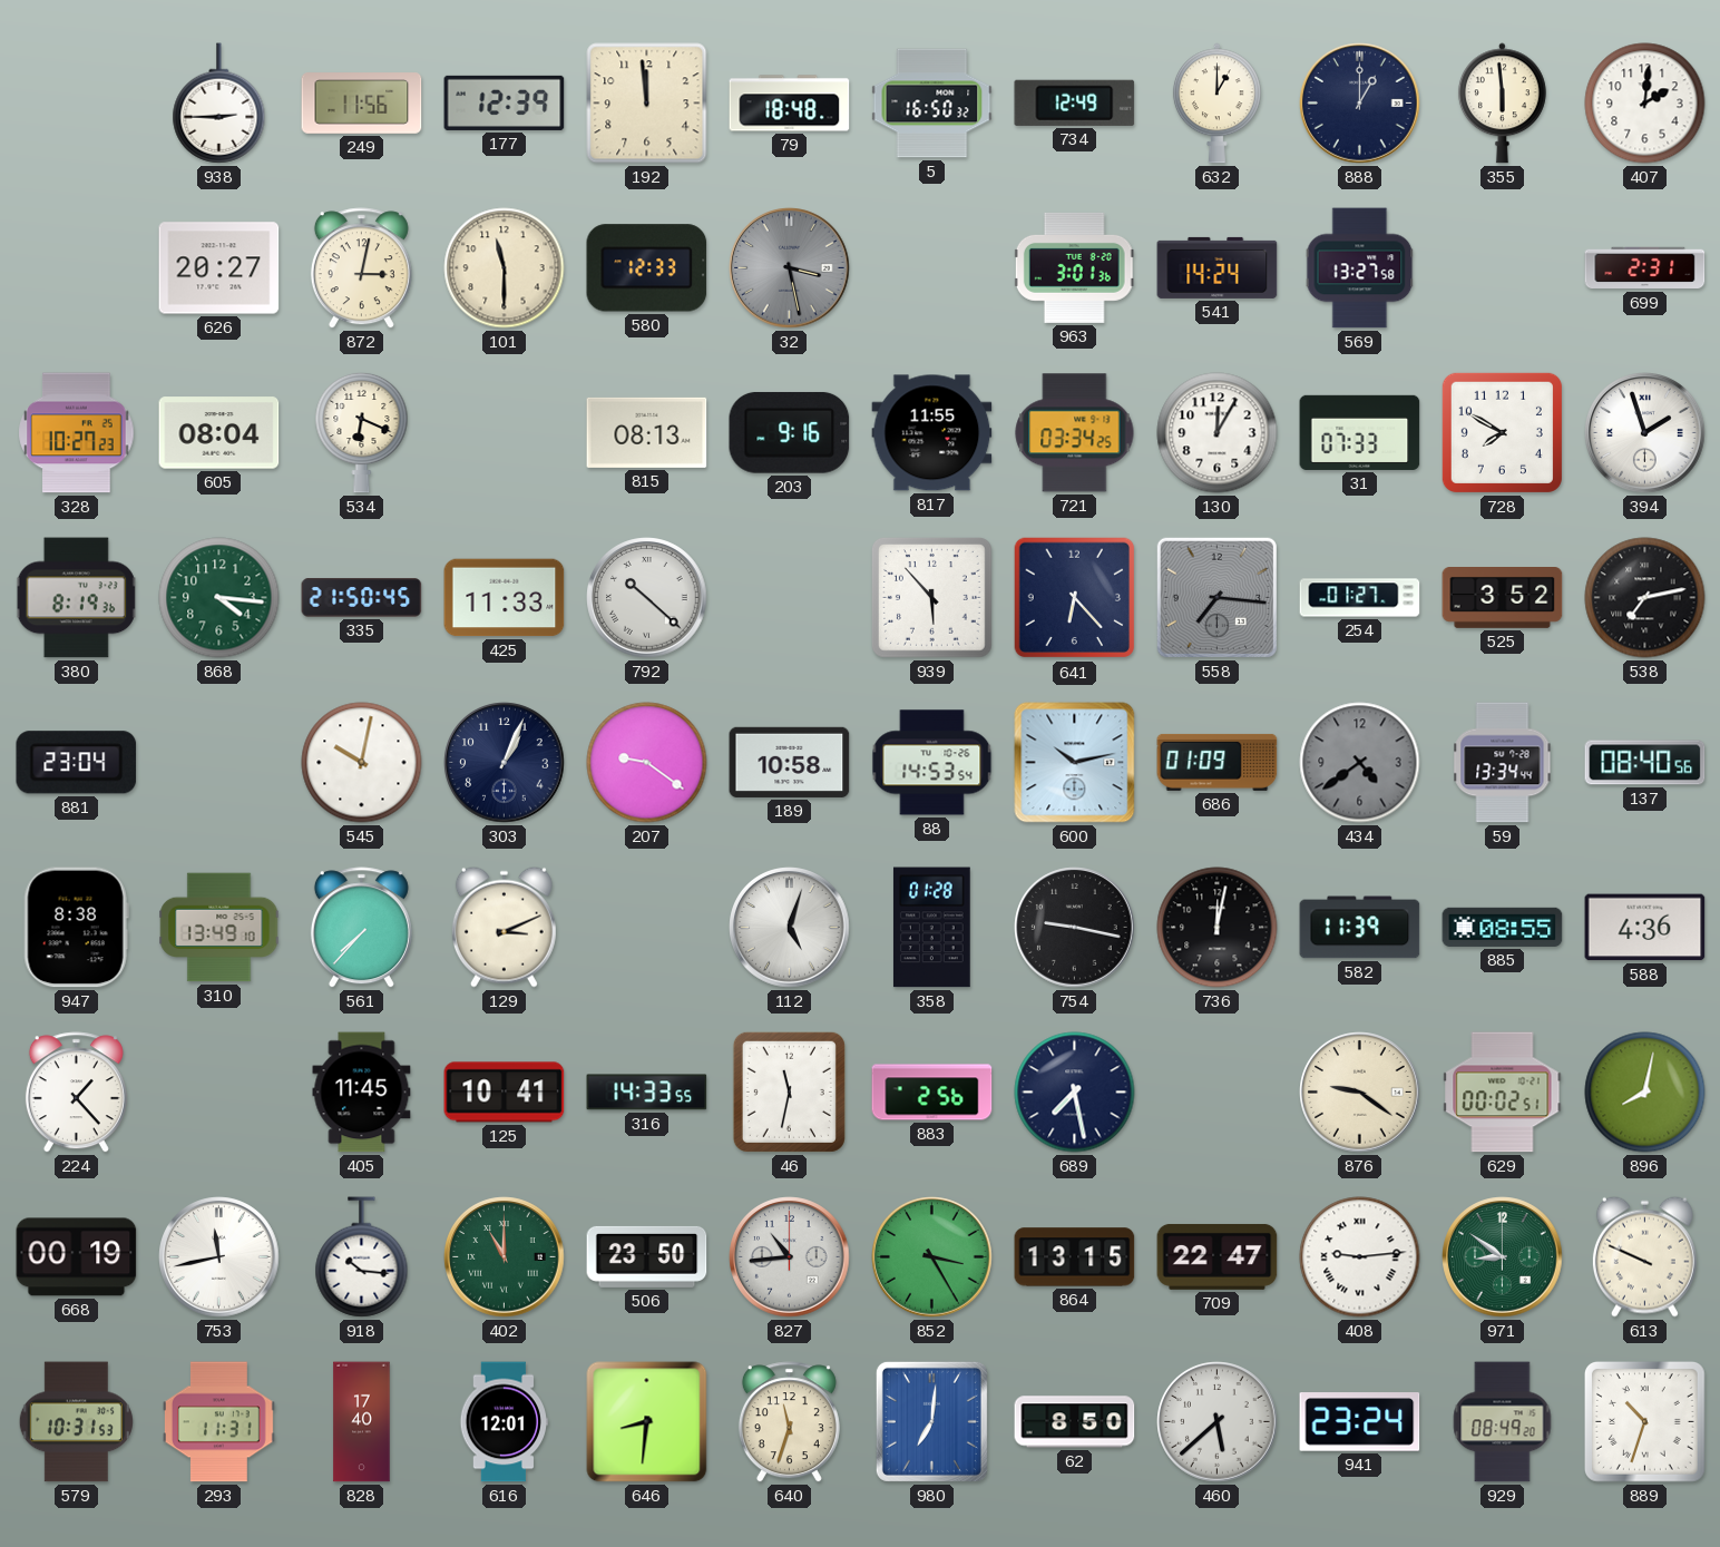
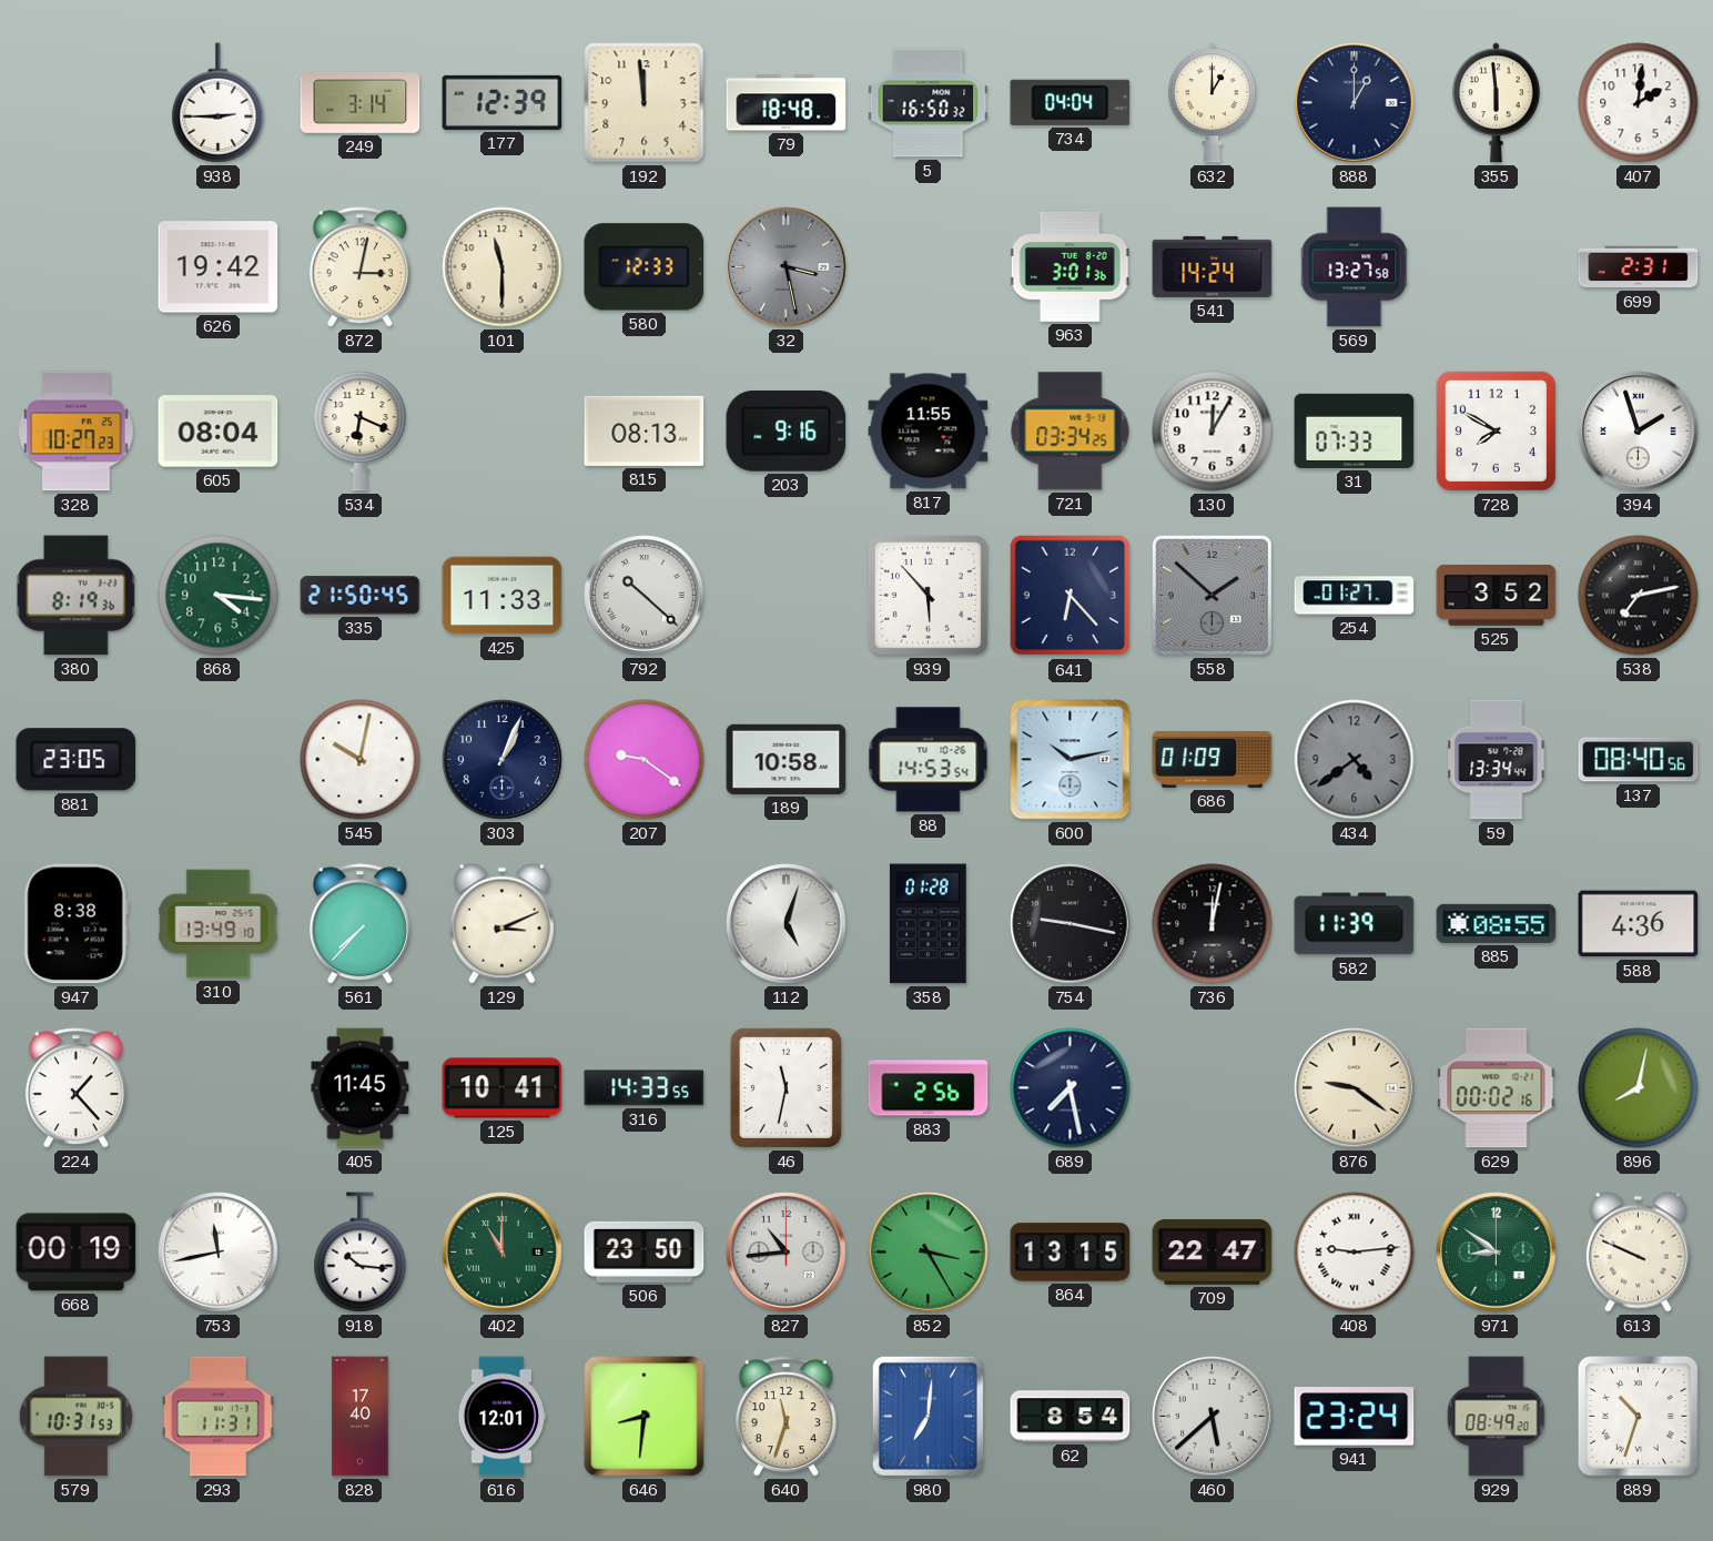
249: 11:56 -> 3:14 (361, 103)
734: 12:49 -> 04:04 (1071, 102)
626: 20:27 -> 19:42 (219, 267)
558: 7:16 -> 1:52 (1212, 595)
881: 23:04 -> 23:05 (77, 760)
629: 00:02:51 -> 00:02:16 (1497, 1088)
62: 8:50 -> 8:54 (1071, 1417)
